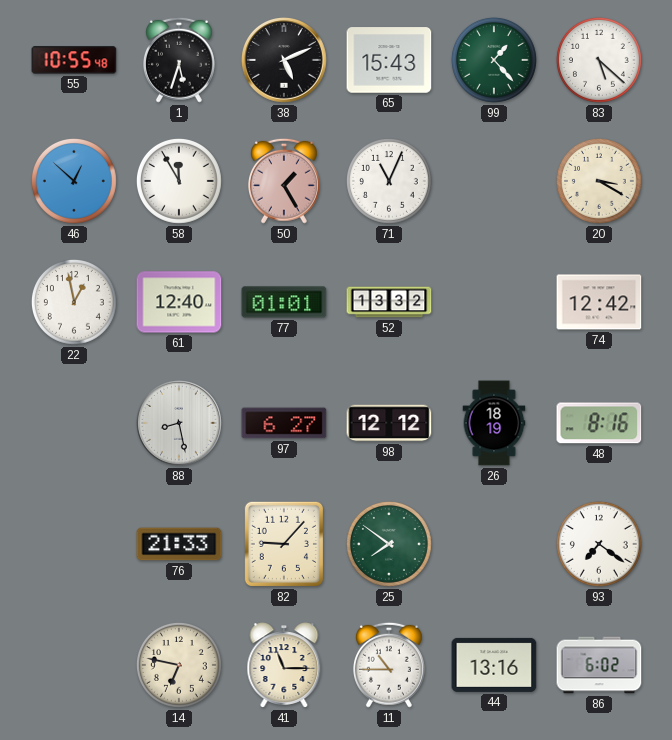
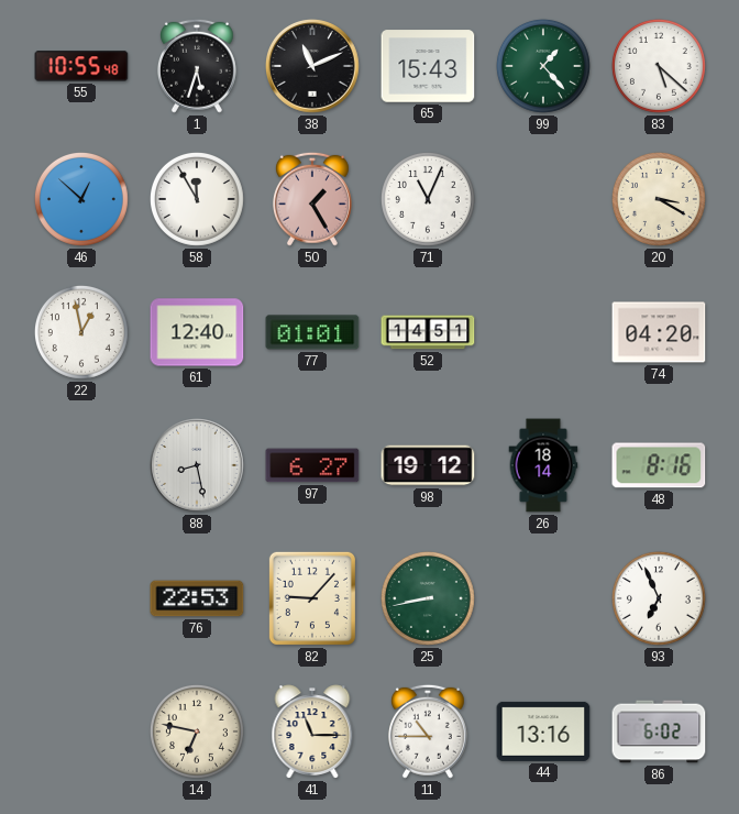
38: 5:11 -> 11:11 (313, 67)
52: 13:32 -> 14:51 (428, 332)
74: 12:42 -> 04:20 (659, 332)
98: 12:12 -> 19:12 (428, 465)
26: 18:19 -> 18:14 (543, 465)
76: 21:33 -> 22:53 (197, 598)
25: 7:51 -> 8:43 (428, 598)
93: 7:21 -> 6:56 (659, 598)
